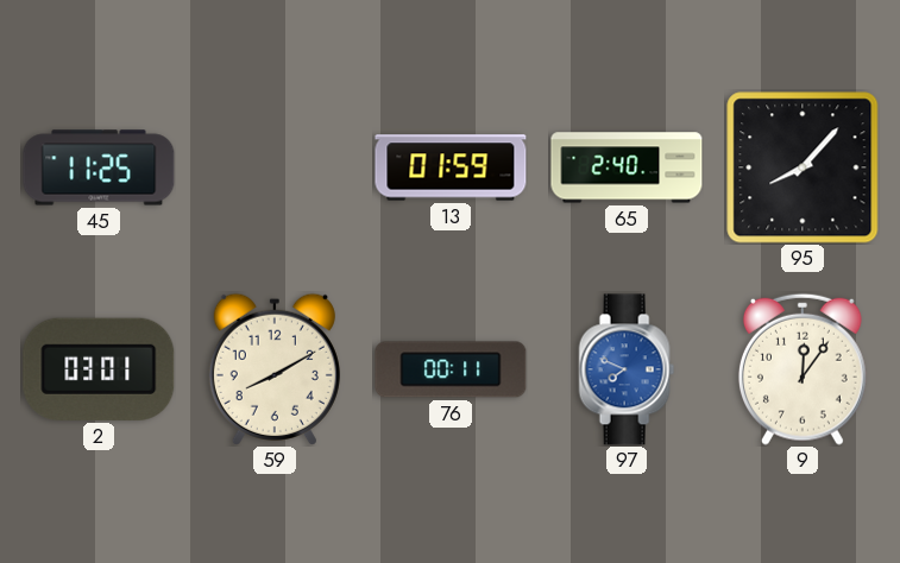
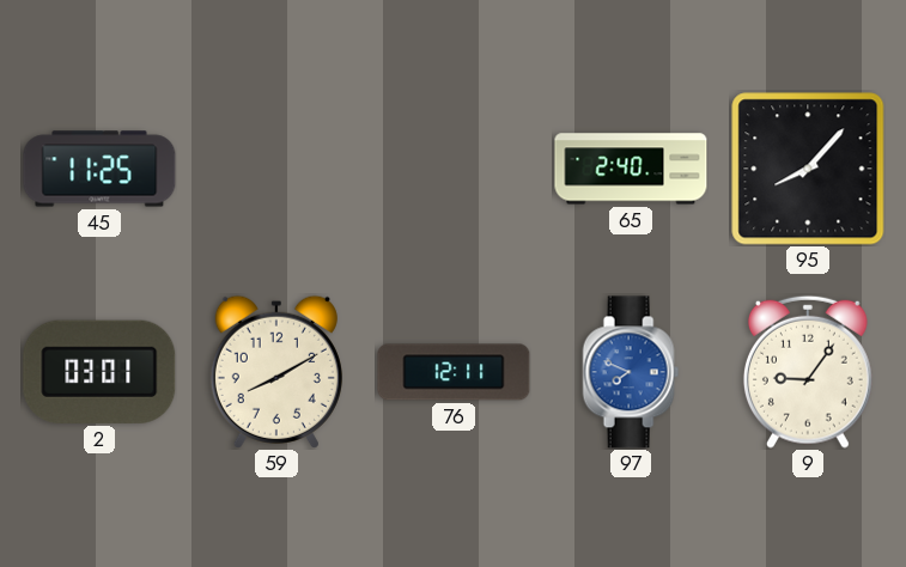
13: 01:59 -> none (451, 167)
76: 00:11 -> 12:11 (454, 372)
9: 12:06 -> 9:06 (808, 372)
